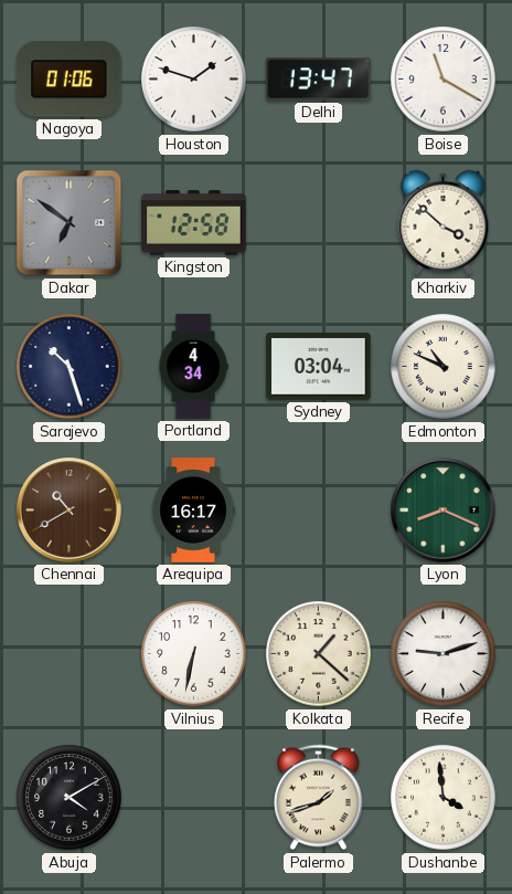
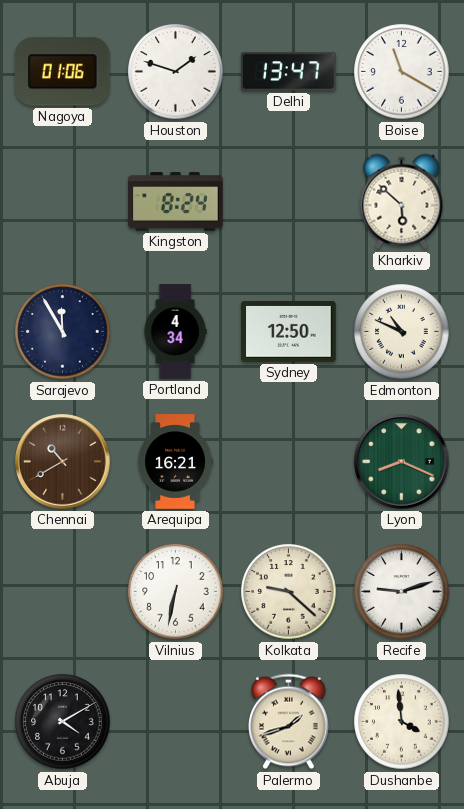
Dakar: 6:51 -> none (70, 223)
Kingston: 12:58 -> 8:24 (176, 202)
Kharkiv: 3:52 -> 5:52 (402, 202)
Sarajevo: 10:27 -> 11:55 (63, 332)
Sydney: 03:04 -> 12:50 (289, 332)
Arequipa: 16:17 -> 16:21 (175, 462)
Kolkata: 1:22 -> 9:22 (289, 592)
